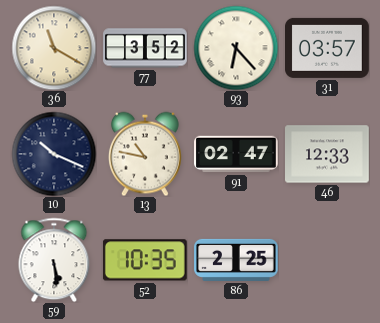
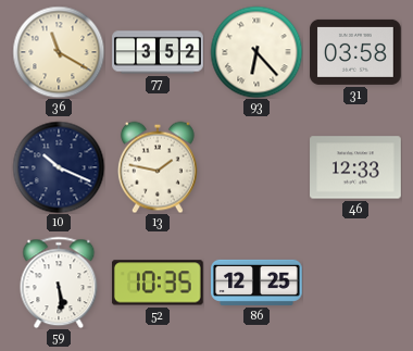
31: 03:57 -> 03:58 (356, 52)
13: 10:47 -> 1:47 (159, 167)
91: 02:47 -> none (236, 154)
86: 2:25 -> 12:25 (256, 283)
